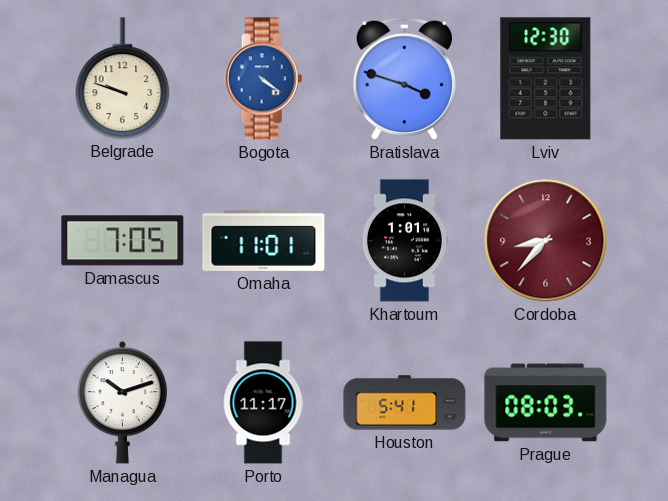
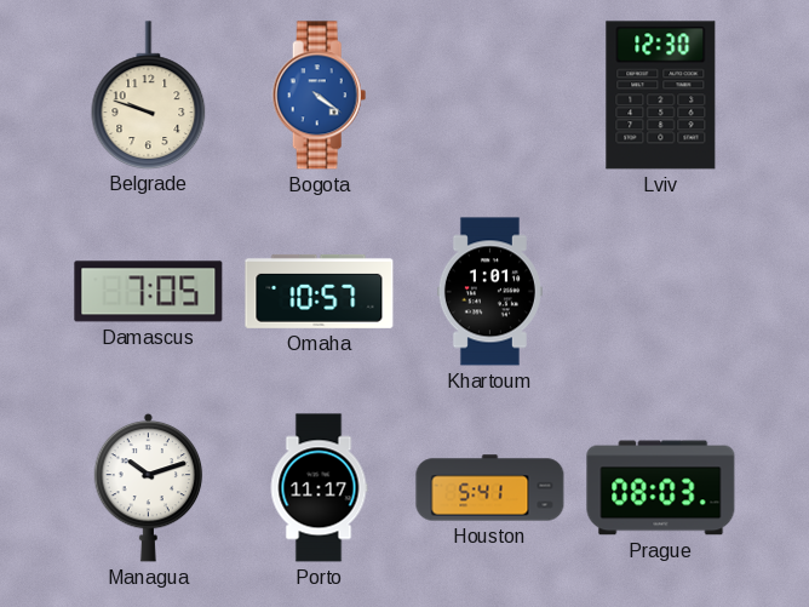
Bratislava: 3:48 -> none (404, 78)
Omaha: 11:01 -> 10:57 (320, 291)
Cordoba: 8:37 -> none (546, 241)
